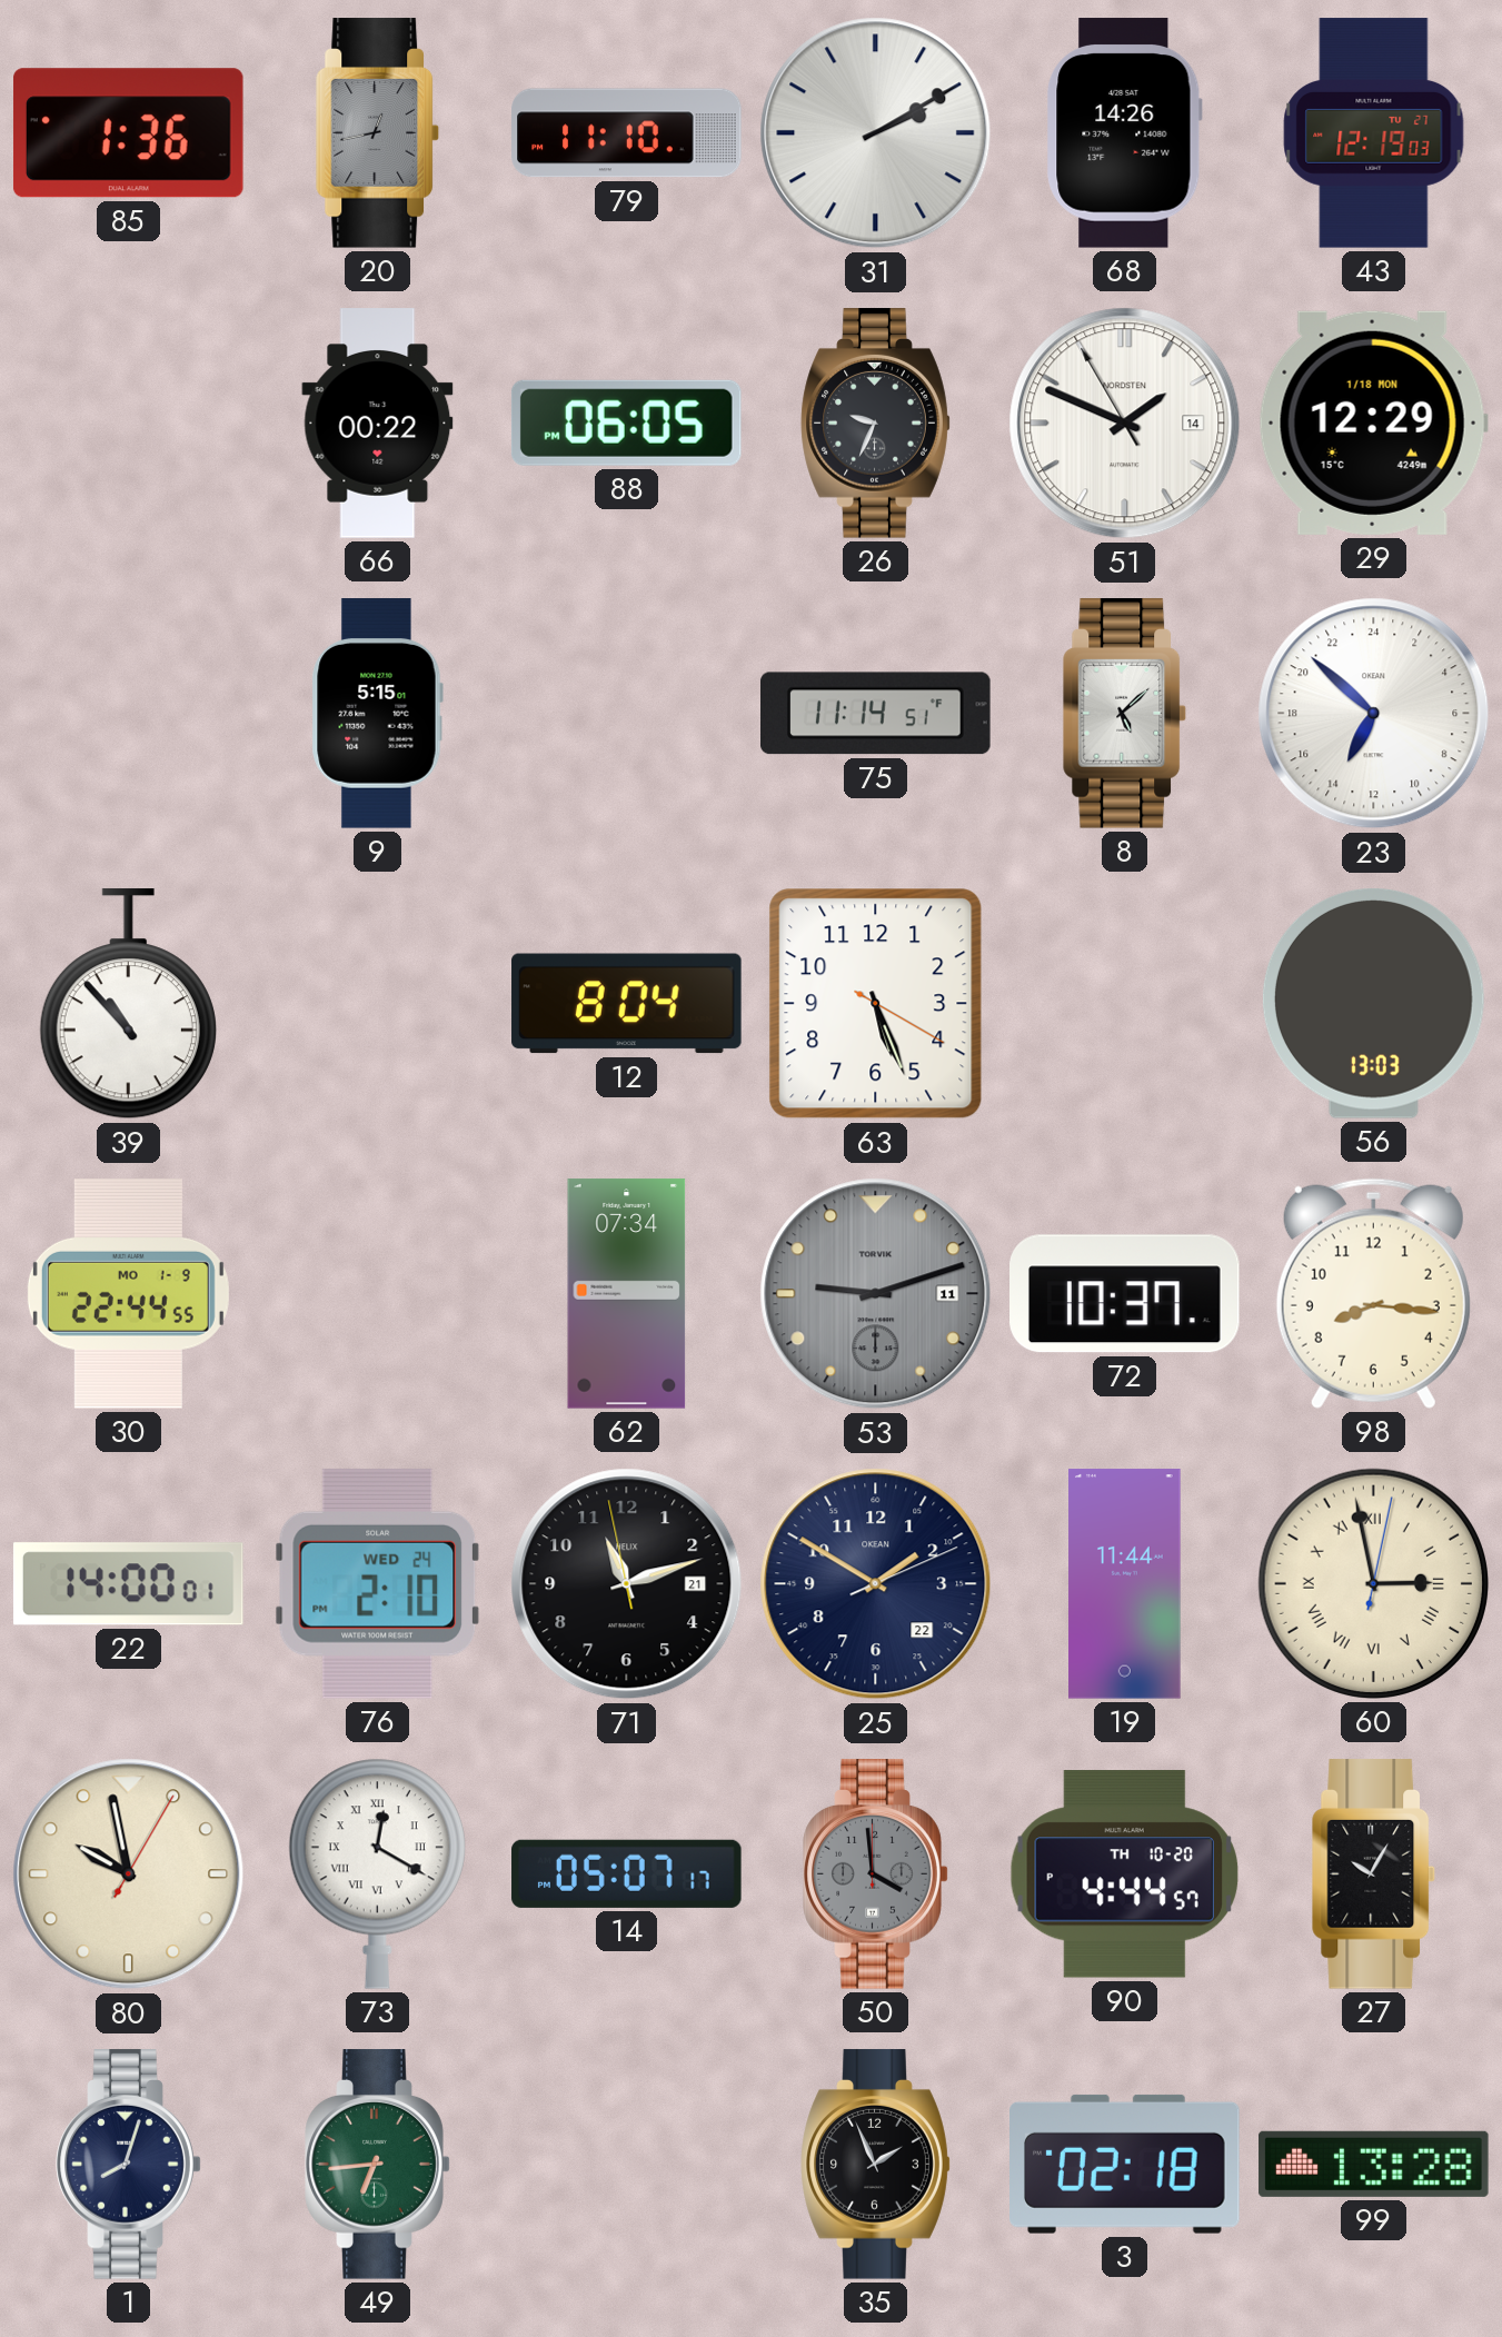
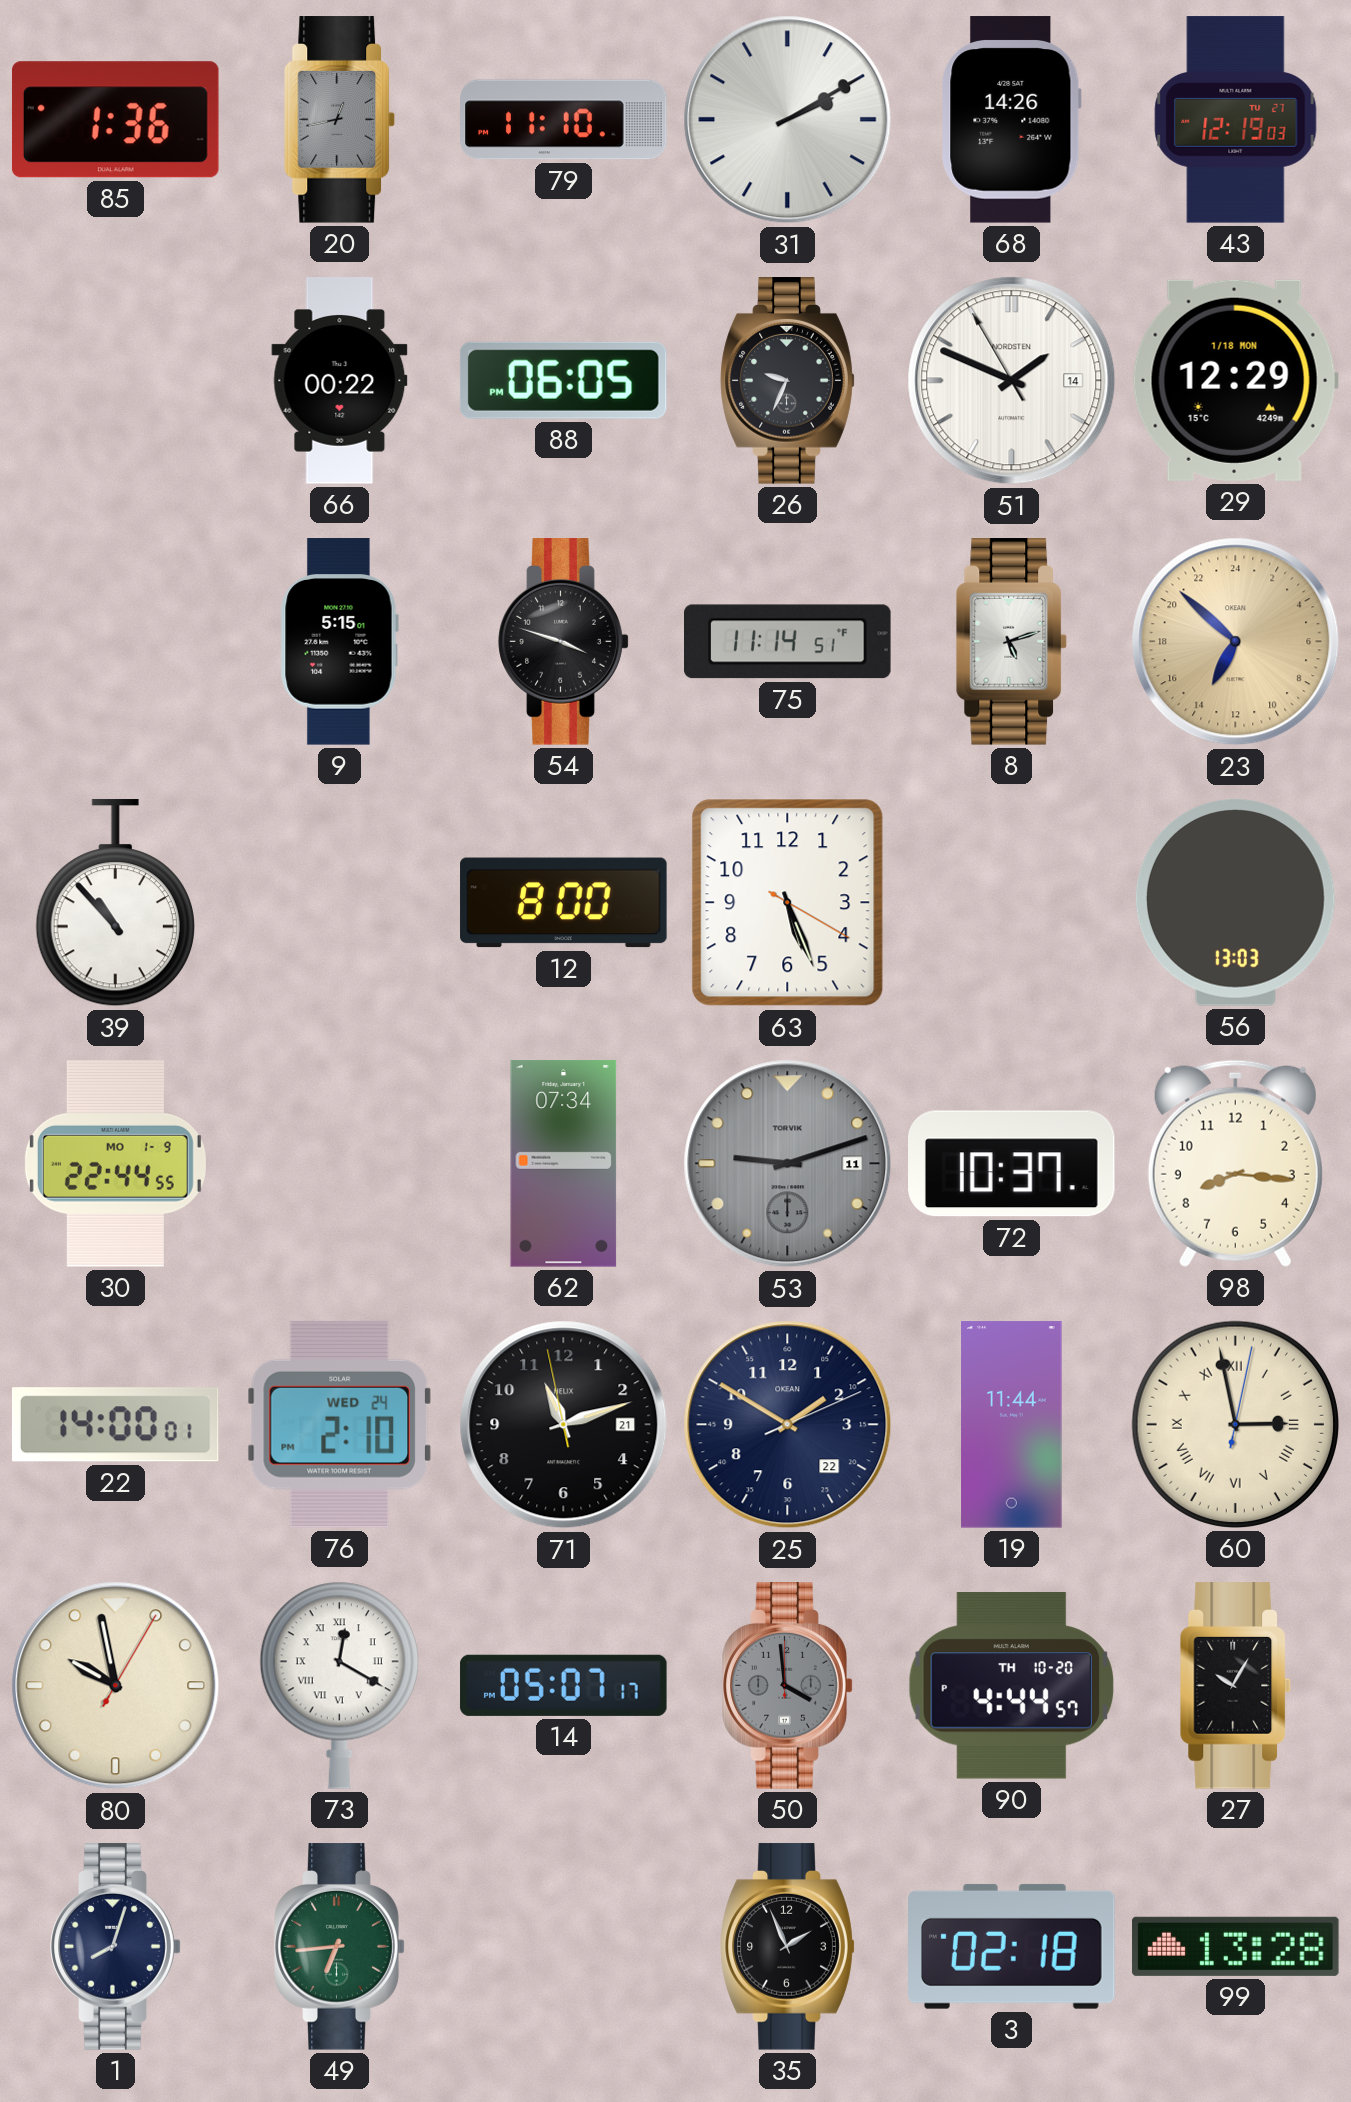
54: none -> 3:48 (564, 642)
8: 5:08 -> 5:12 (1012, 642)
23 dial: white -> champagne (1236, 642)
12: 8:04 -> 8:00 (564, 903)
